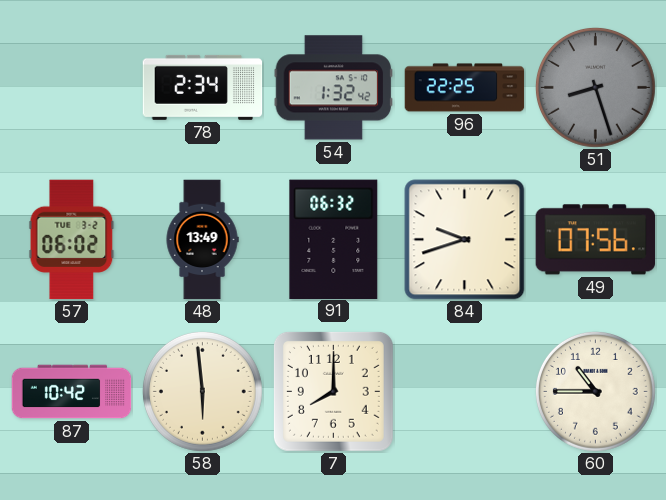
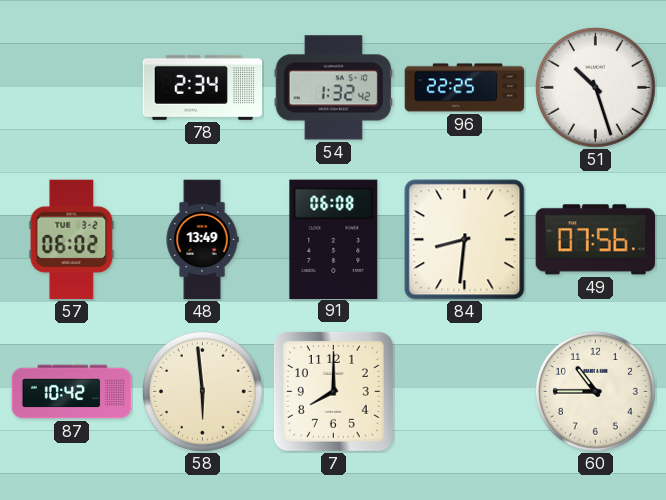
51: 8:27 -> 10:27 (595, 87)
51 dial: grey -> white (595, 87)
91: 06:32 -> 06:08 (334, 239)
84: 9:42 -> 8:31 (465, 240)
